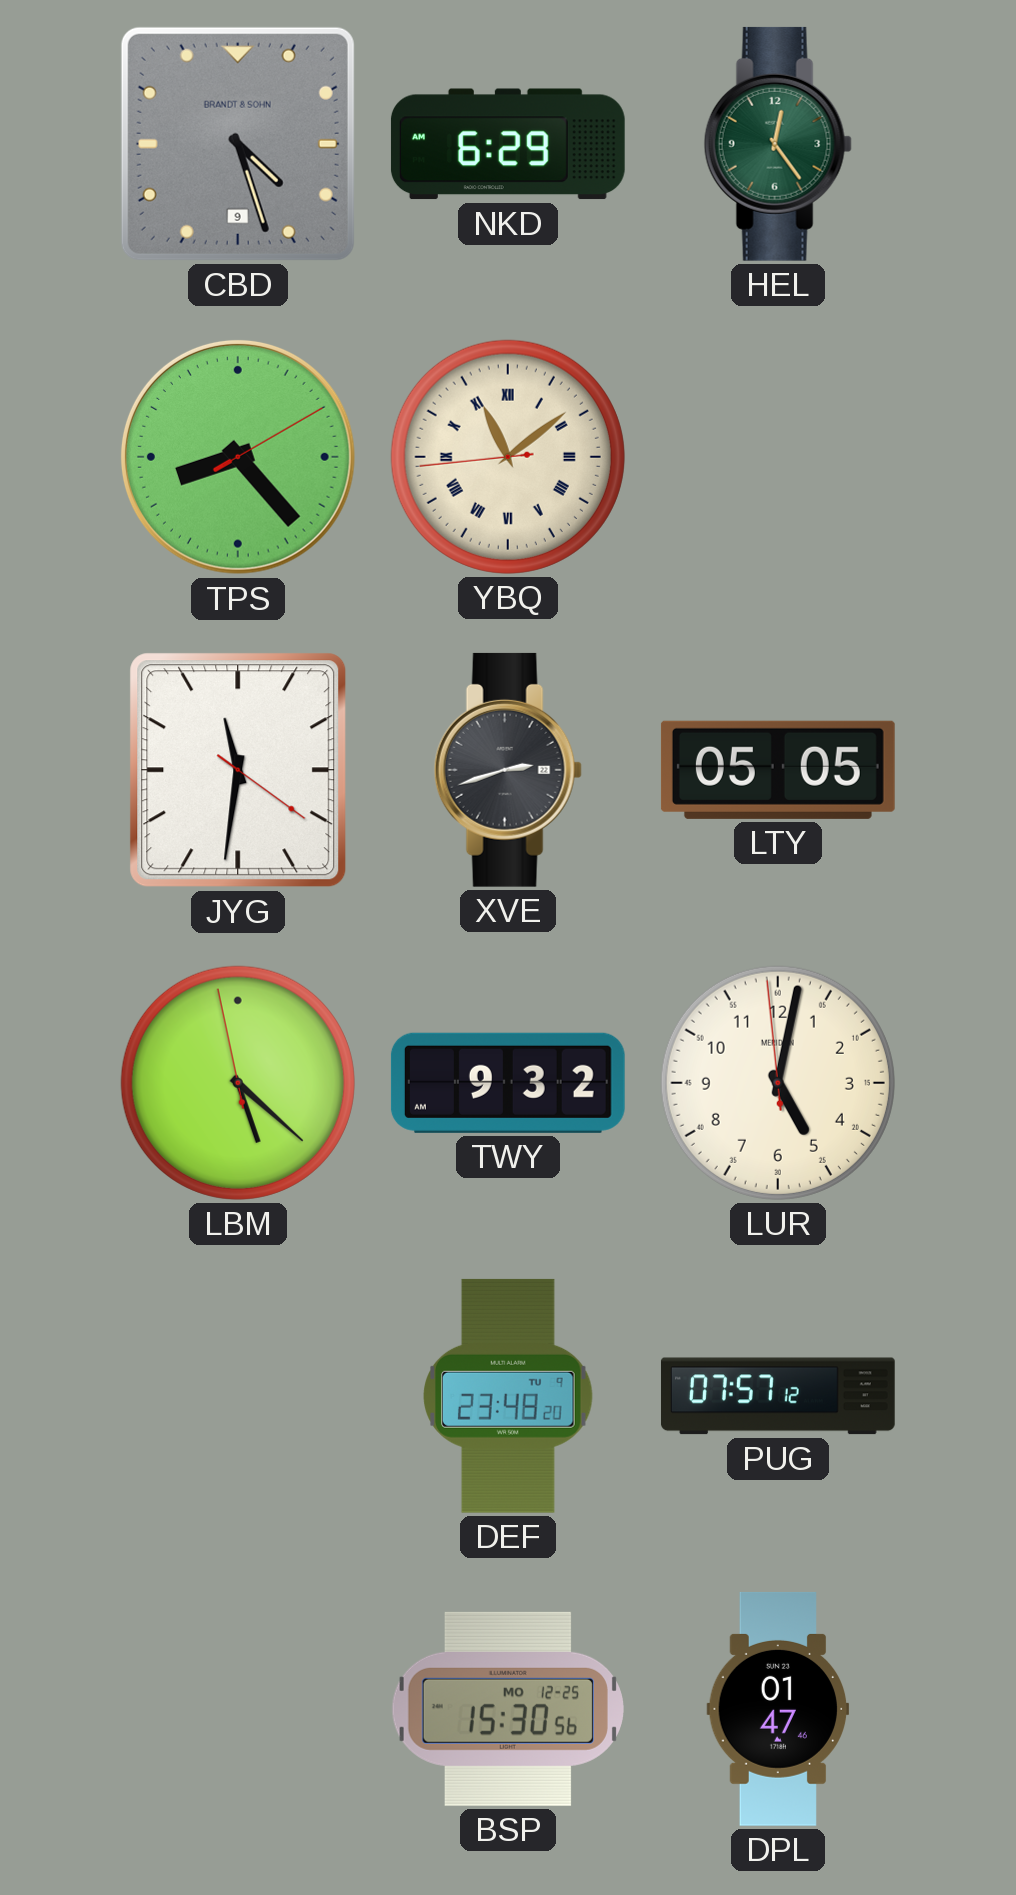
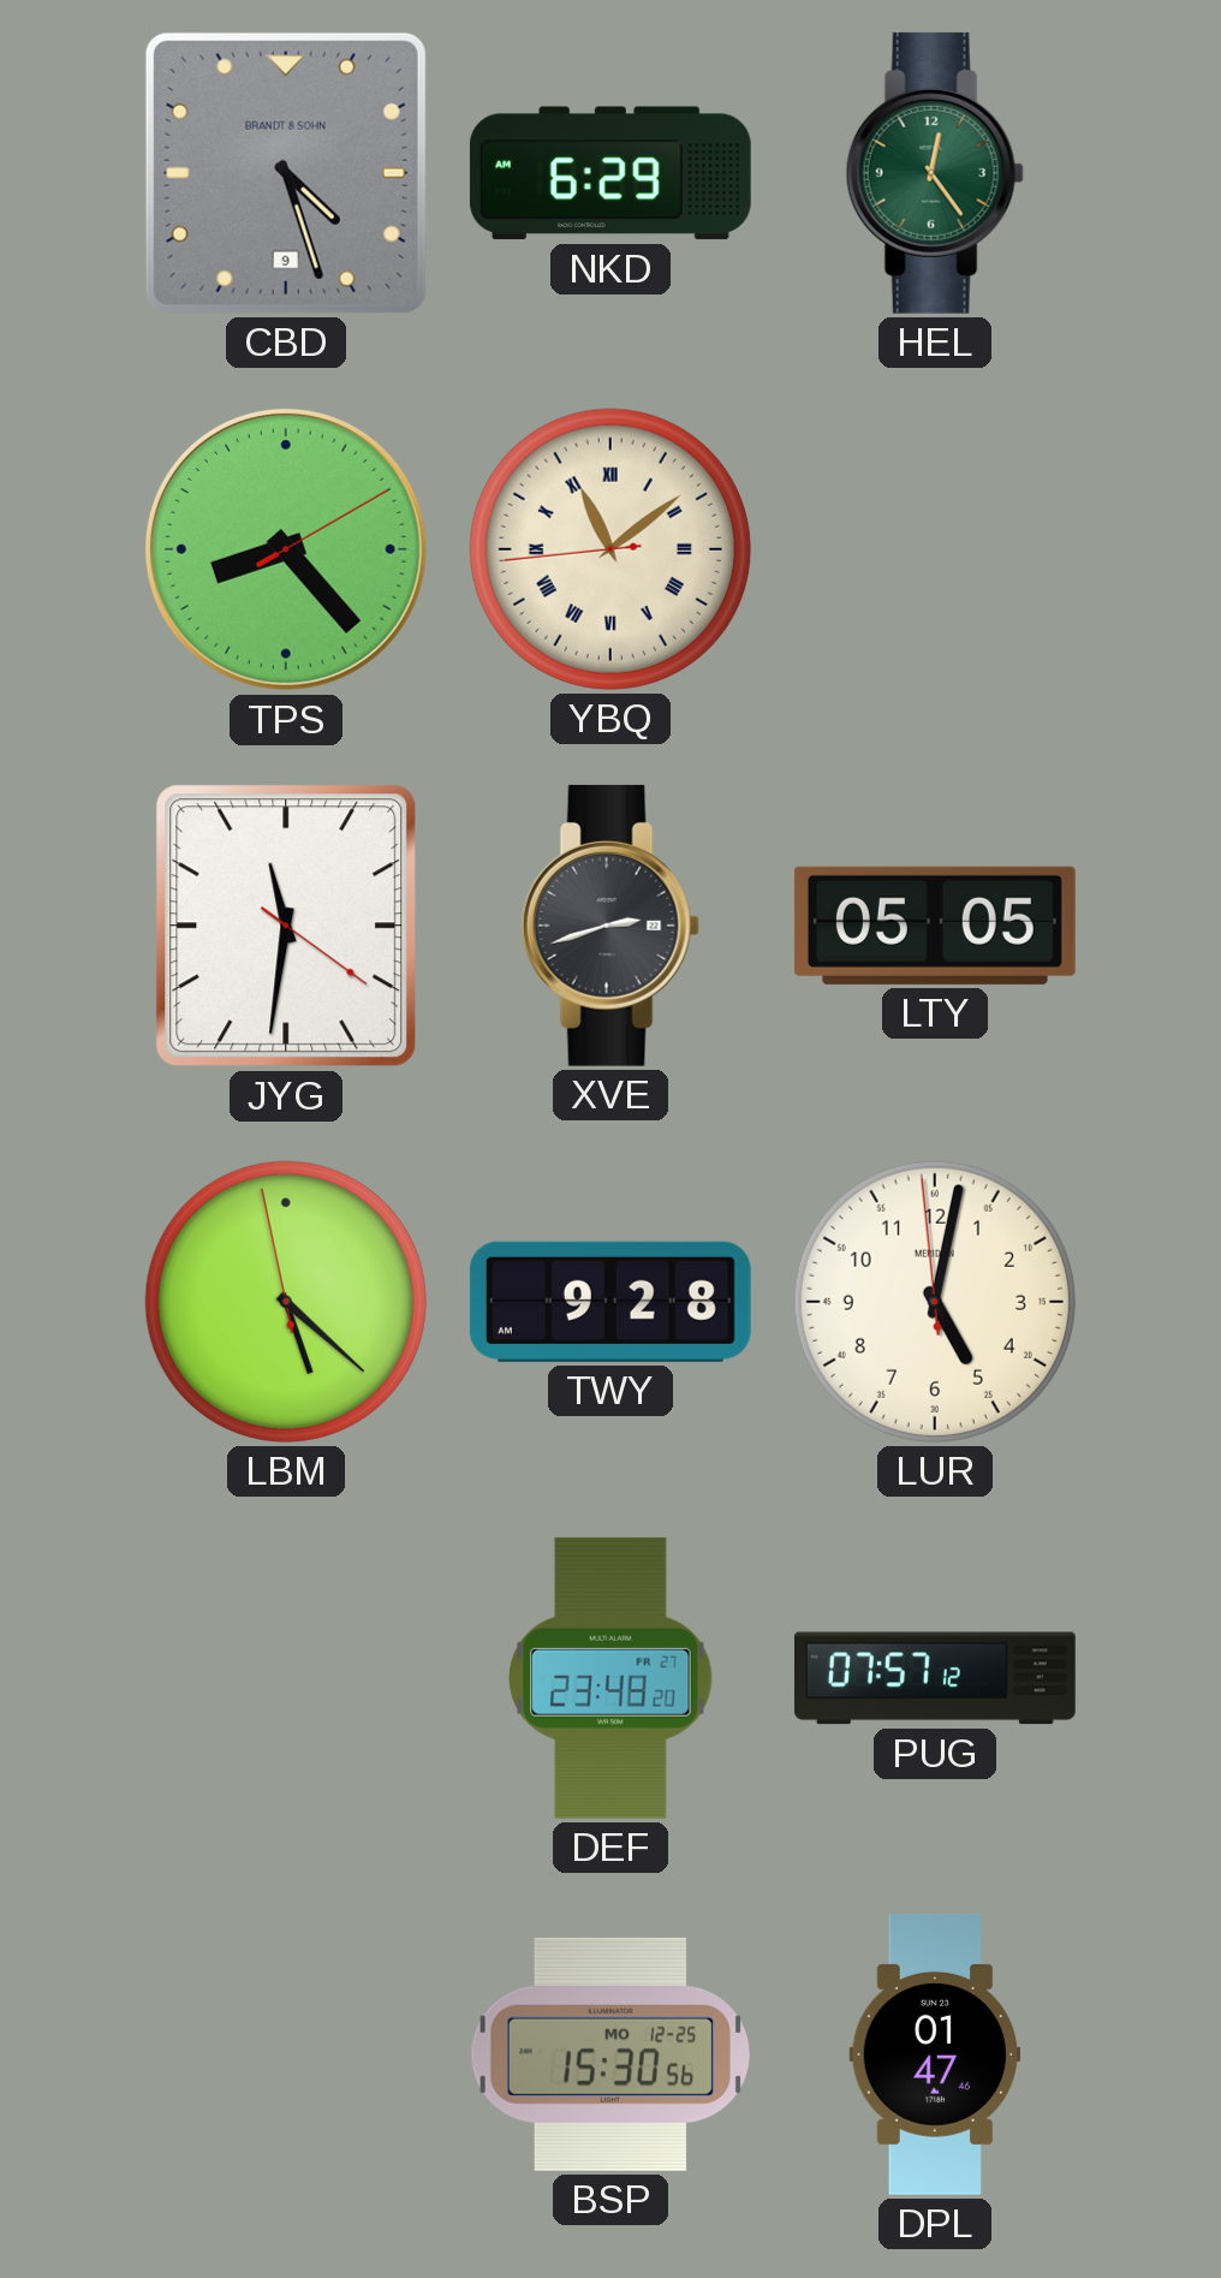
TWY: 9:32 -> 9:28 (610, 1302)
DEF date: TU 9 -> FR 27 (612, 1678)
